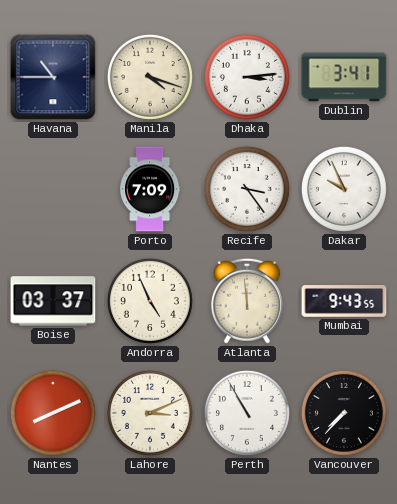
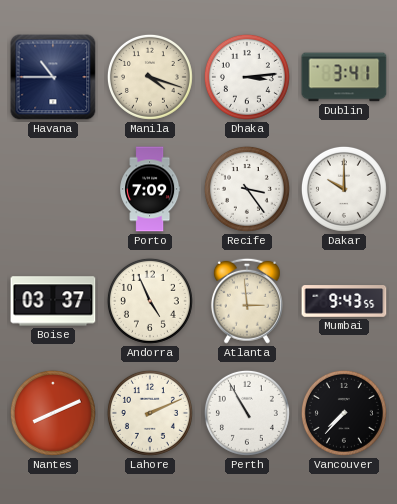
Dakar: 9:56 -> 10:00 (344, 189)
Atlanta: 11:59 -> 2:59 (247, 301)
Lahore: 3:11 -> 2:11 (150, 413)
